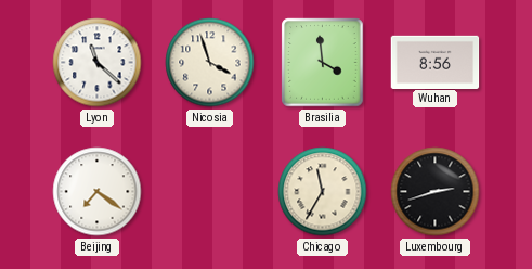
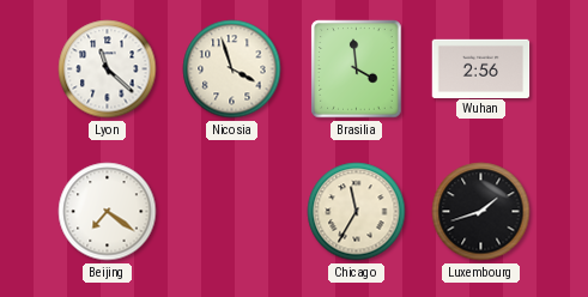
Wuhan: 8:56 -> 2:56 (481, 68)
Luxembourg: 2:42 -> 1:42 (481, 212)
